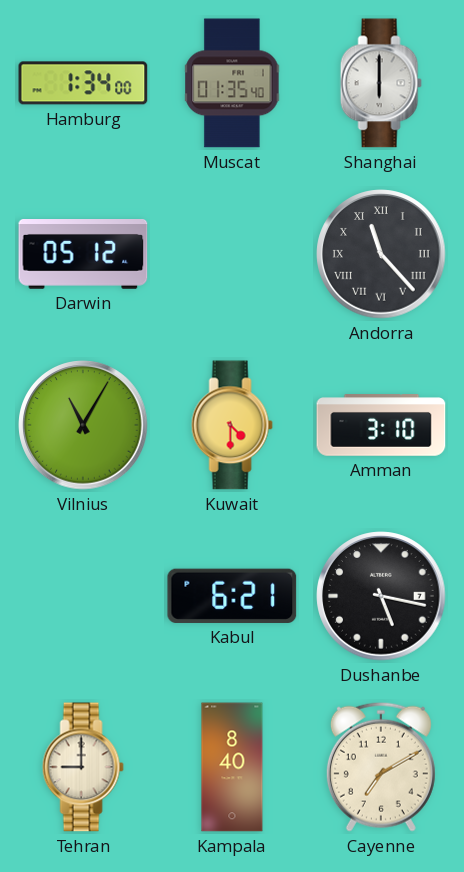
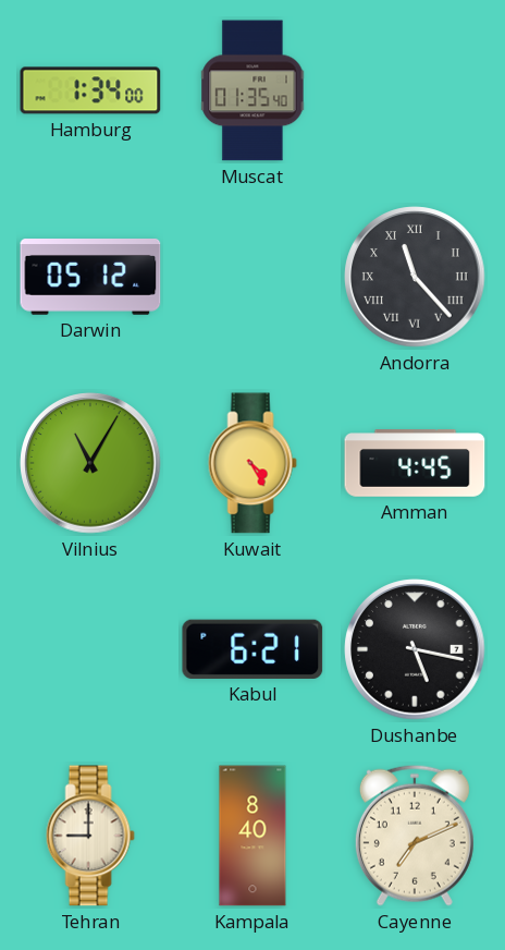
Shanghai: 6:00 -> none (381, 83)
Kuwait: 4:30 -> 4:25 (253, 463)
Amman: 3:10 -> 4:45 (415, 463)
Cayenne: 7:10 -> 7:11 (415, 836)
